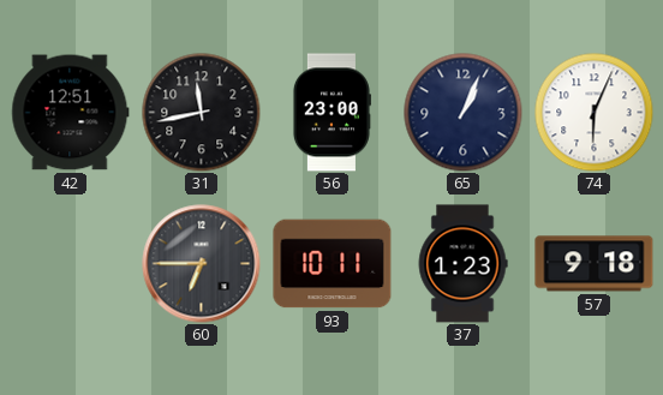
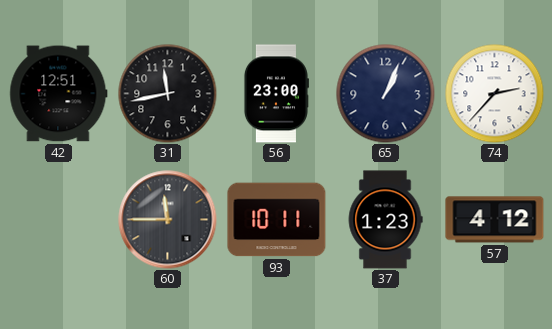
74: 6:04 -> 2:37 (495, 94)
60: 6:45 -> 11:45 (168, 220)
57: 9:18 -> 4:12 (495, 220)
